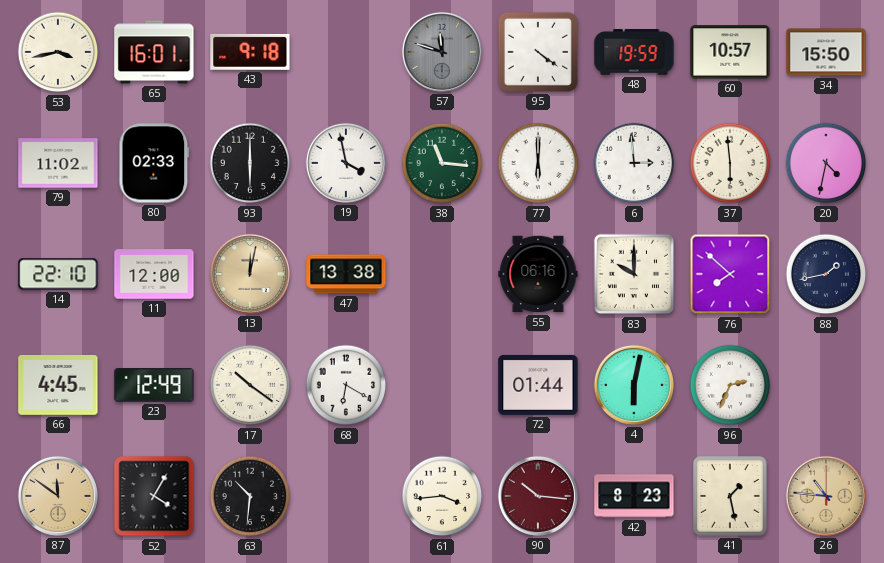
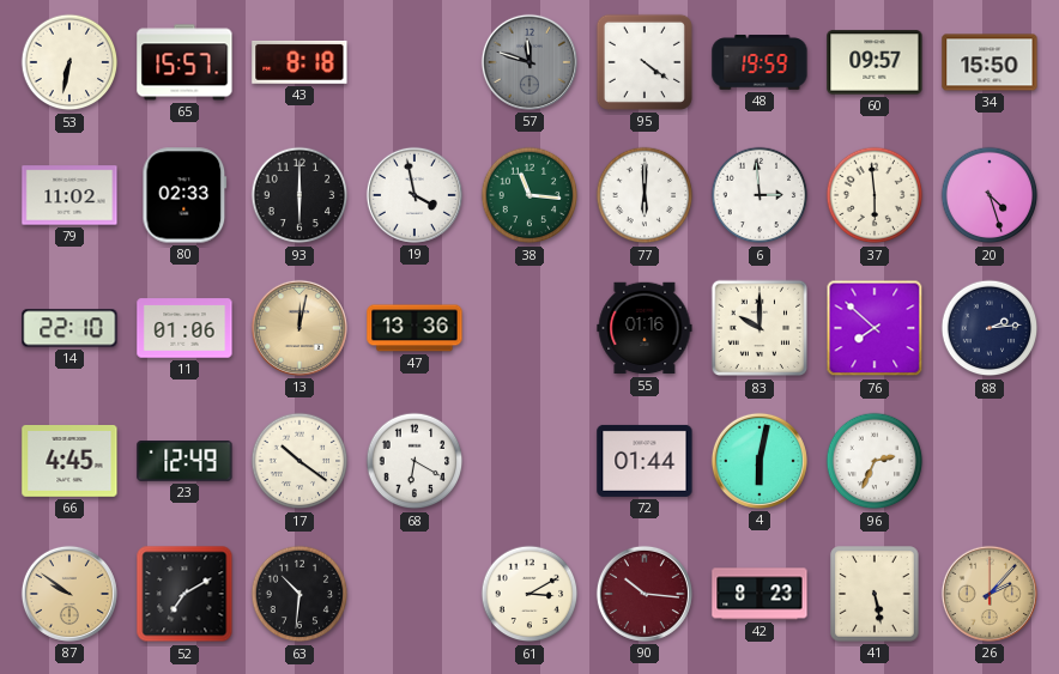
53: 3:43 -> 6:32 (69, 62)
65: 16:01 -> 15:57 (184, 62)
43: 9:18 -> 8:18 (299, 62)
60: 10:57 -> 09:57 (875, 62)
20: 4:32 -> 4:27 (990, 195)
11: 12:00 -> 01:06 (184, 328)
47: 13:38 -> 13:36 (414, 328)
55: 06:16 -> 01:16 (645, 328)
88: 1:43 -> 2:14 (990, 328)
87: 11:51 -> 9:51 (69, 594)
52: 4:05 -> 7:10 (184, 594)
61: 3:44 -> 3:10 (529, 594)
41: 1:28 -> 5:28 (875, 594)
26: 10:46 -> 2:07 (990, 594)
